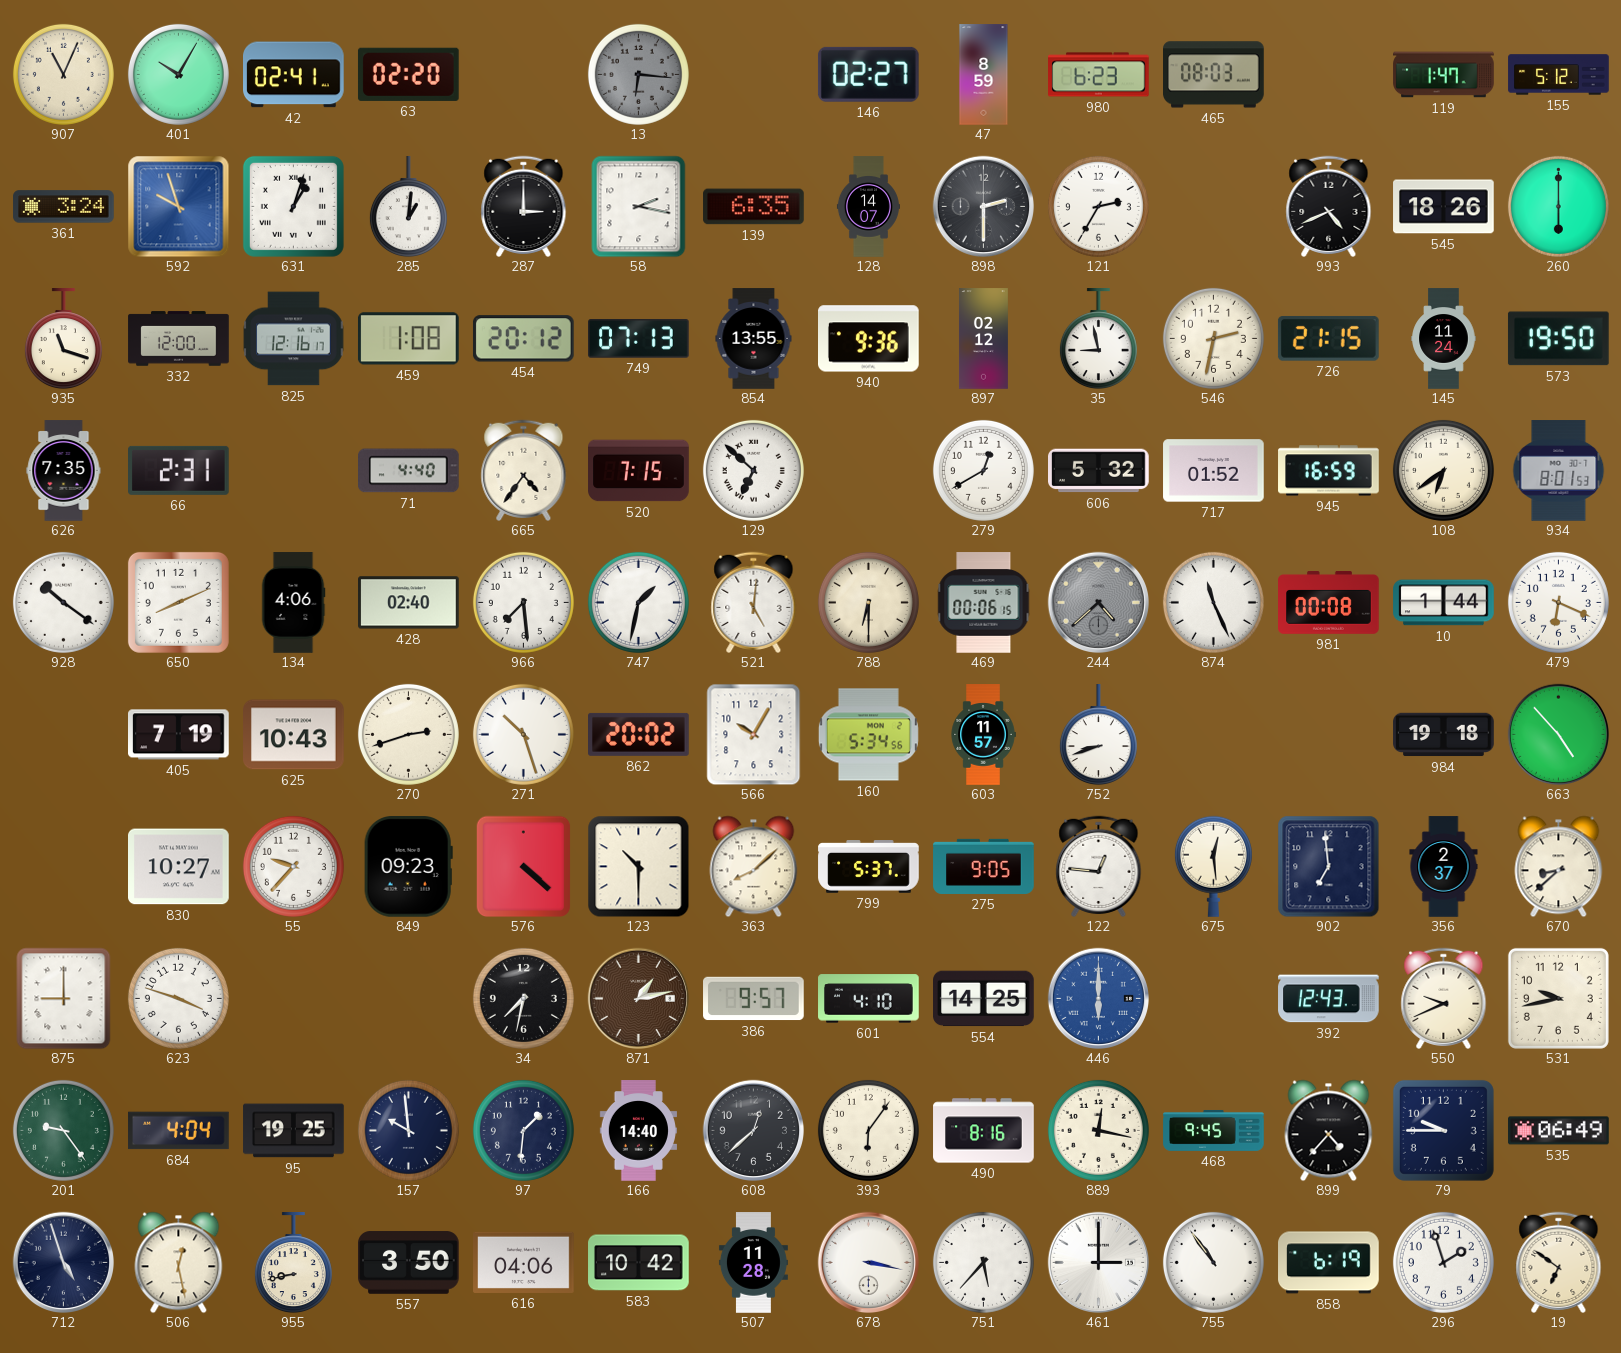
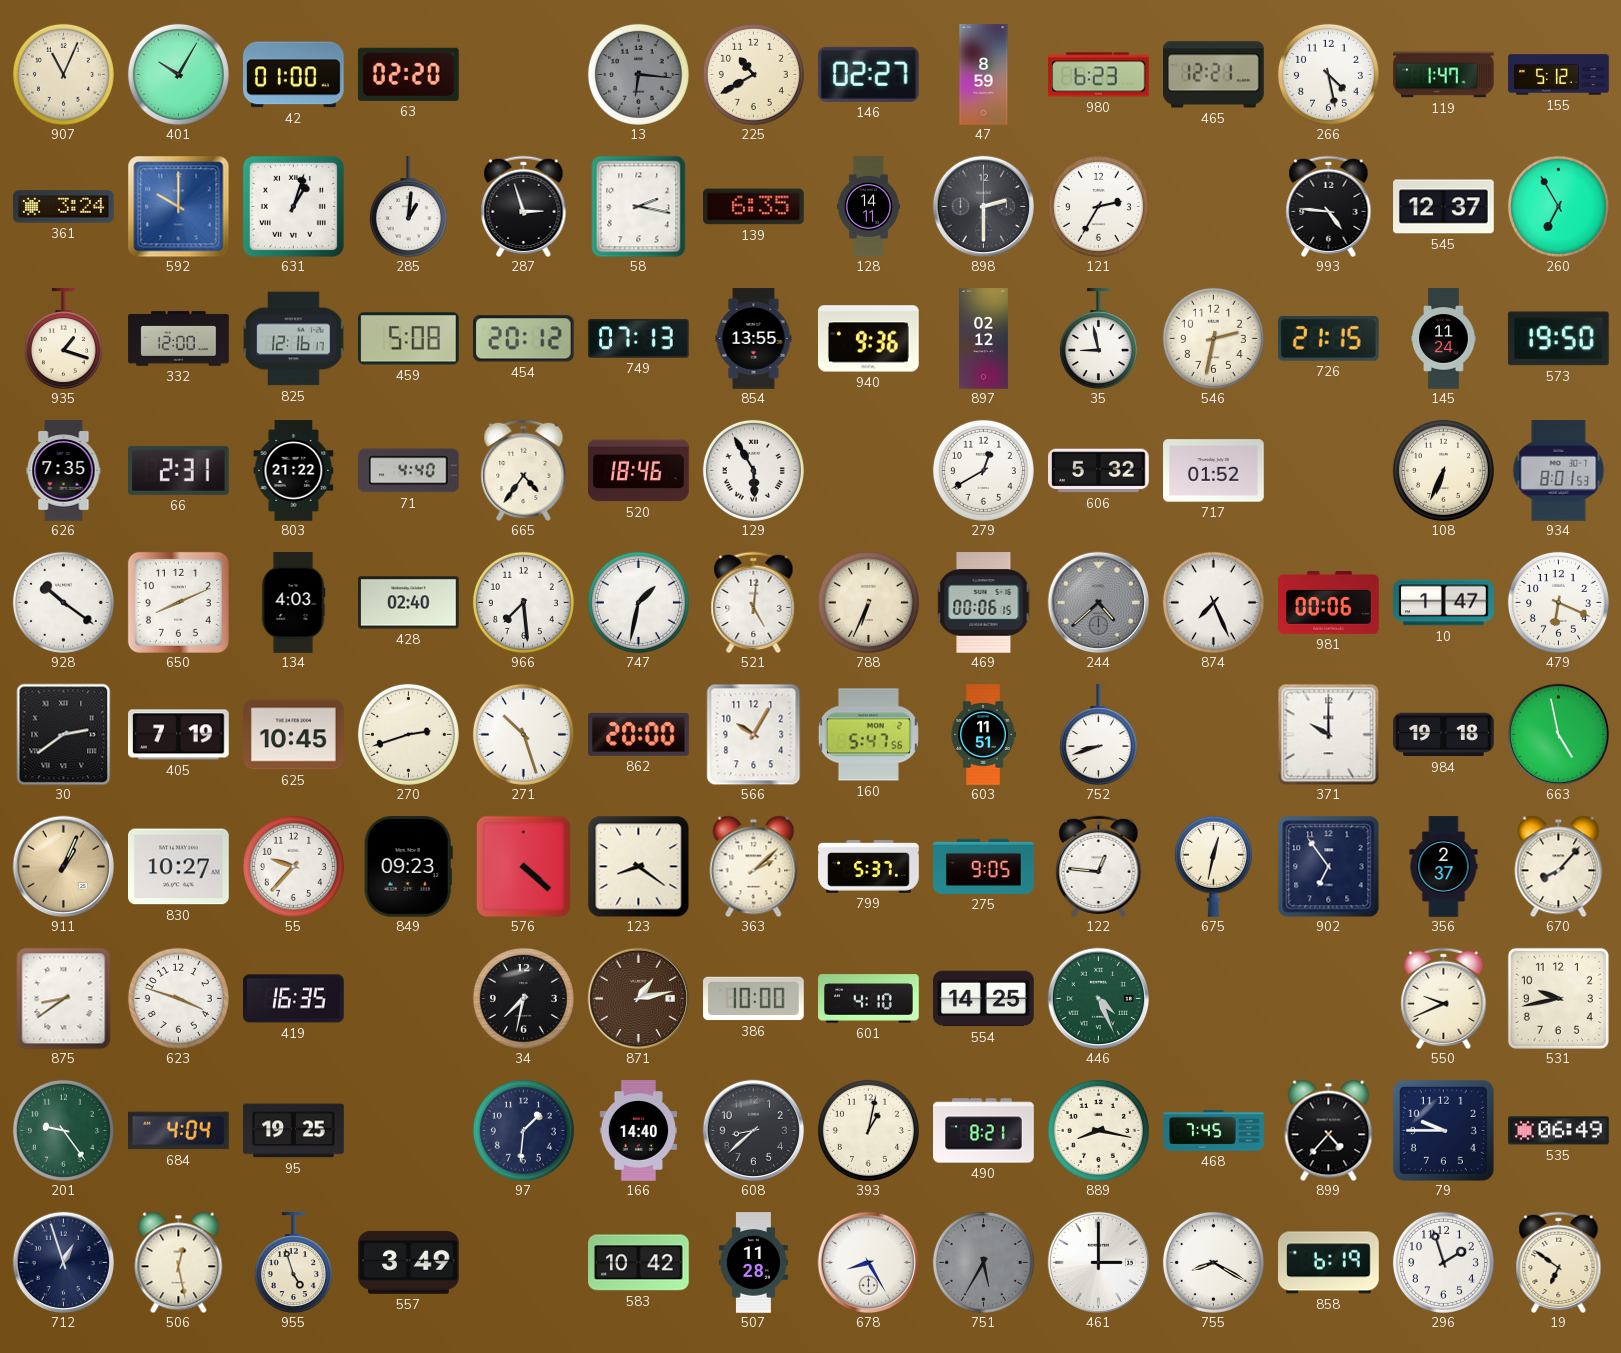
42: 02:41 -> 01:00 (294, 75)
225: none -> 10:40 (753, 74)
465: 08:03 -> 12:21 (1214, 75)
266: none -> 4:28 (1328, 74)
592: 9:57 -> 10:00 (178, 206)
287: 3:00 -> 2:57 (524, 206)
128: 14:07 -> 14:11 (868, 207)
993: 4:41 -> 4:46 (1329, 206)
545: 18:26 -> 12:37 (1444, 207)
260: 6:00 -> 6:55 (1558, 206)
935: 11:18 -> 1:18 (63, 339)
459: 1:08 -> 5:08 (409, 339)
803: none -> 21:22 (294, 471)
520: 7:15 -> 18:46 (639, 471)
129: 6:52 -> 5:55 (753, 470)
945: 16:59 -> none (1329, 471)
108: 6:39 -> 6:34 (1443, 470)
134: 4:06 -> 4:03 (293, 603)
788: 6:30 -> 6:34 (868, 602)
874: 11:26 -> 7:26 (1213, 602)
981: 00:08 -> 00:06 (1329, 603)
10: 1:44 -> 1:47 (1444, 603)
30: none -> 2:39 (64, 734)
625: 10:43 -> 10:45 (294, 735)
862: 20:02 -> 20:00 (639, 734)
160: 5:34 -> 5:47 (868, 735)
603: 11:57 -> 11:51 (983, 735)
371: none -> 10:00 (1328, 734)
663: 4:53 -> 4:58 (1558, 734)
911: none -> 1:04 (63, 866)
123: 10:30 -> 8:21 (638, 866)
363: 8:08 -> 2:08 (754, 866)
675: 12:29 -> 12:32 (1213, 866)
902: 6:59 -> 6:54 (1328, 866)
670: 8:38 -> 8:07 (1559, 866)
875: 9:00 -> 8:39 (64, 998)
419: none -> 16:35 (294, 999)
386: 9:57 -> 10:00 (754, 999)
446: 6:00 -> 4:26 (1098, 998)
446 dial: blue -> green (1098, 998)
392: 12:43 -> none (1329, 999)
157: 9:59 -> none (408, 1130)
608: 12:38 -> 8:38 (753, 1130)
393: 6:06 -> 1:02 (868, 1130)
490: 8:16 -> 8:21 (984, 1131)
889: 12:17 -> 8:17 (1098, 1130)
468: 9:45 -> 7:45 (1214, 1130)
712: 4:57 -> 12:57 (63, 1262)
955: 8:43 -> 4:57 (293, 1263)
557: 3:50 -> 3:49 (409, 1263)
616: 04:06 -> none (524, 1262)
678: 3:17 -> 8:25 (868, 1262)
751: 5:37 -> 5:35 (983, 1262)
751 dial: white -> grey (983, 1262)
755: 10:54 -> 8:20 (1213, 1262)
